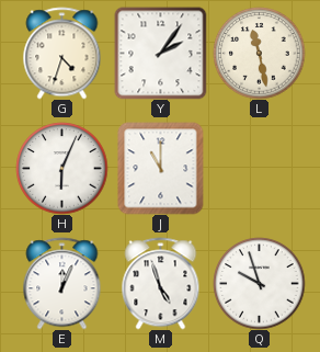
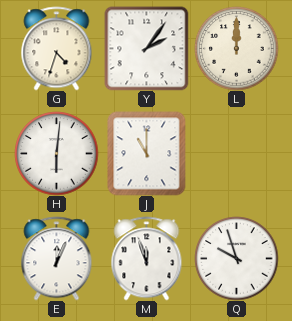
L: 11:28 -> 12:00 (236, 48)
H: 6:04 -> 6:01 (56, 153)
M: 4:57 -> 11:57 (147, 258)
